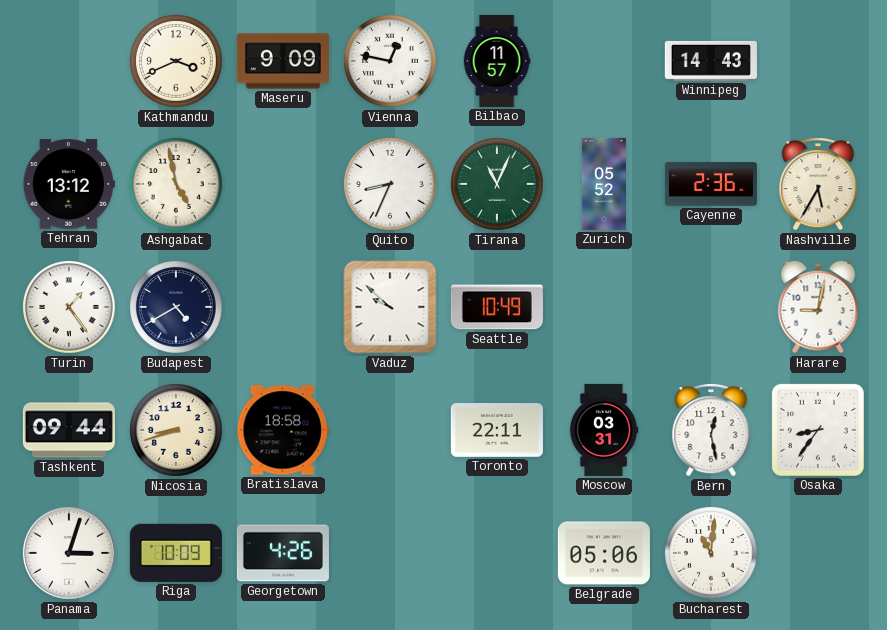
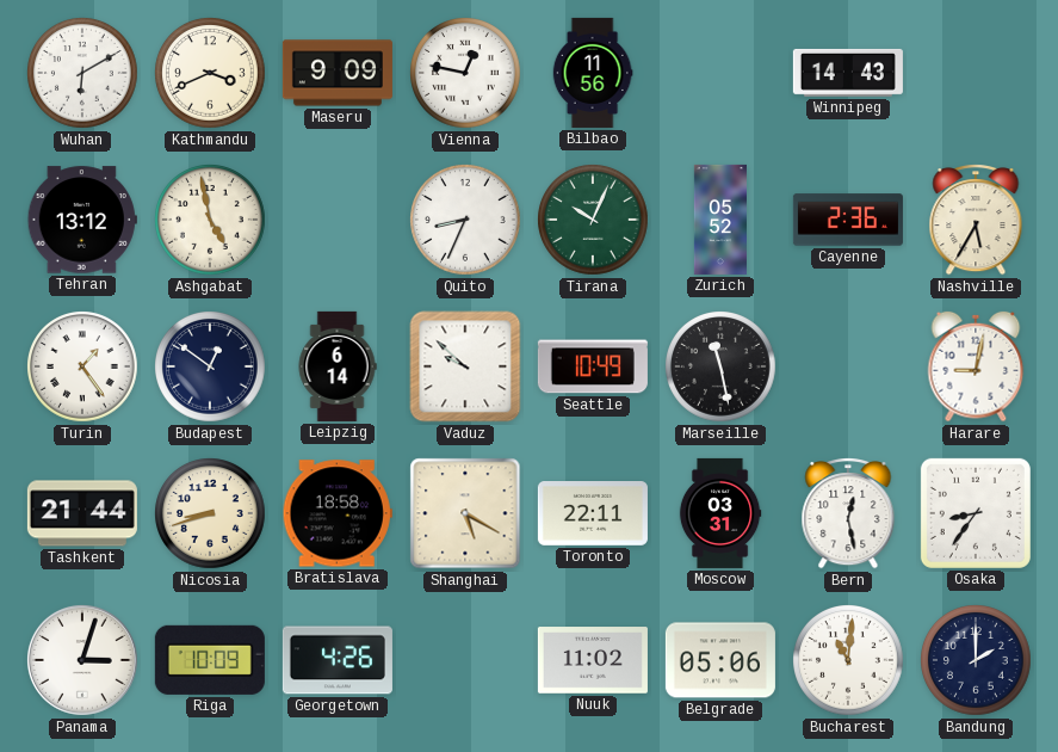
Wuhan: none -> 6:10 (83, 74)
Bilbao: 11:57 -> 11:56 (593, 73)
Tirana: 11:04 -> 10:04 (594, 221)
Budapest: 4:40 -> 12:51 (211, 368)
Leipzig: none -> 6:14 (338, 366)
Marseille: none -> 11:28 (722, 368)
Tashkent: 09:44 -> 21:44 (82, 513)
Shanghai: none -> 5:20 (465, 513)
Nuuk: none -> 11:02 (593, 660)
Bandung: none -> 2:00 (977, 661)
